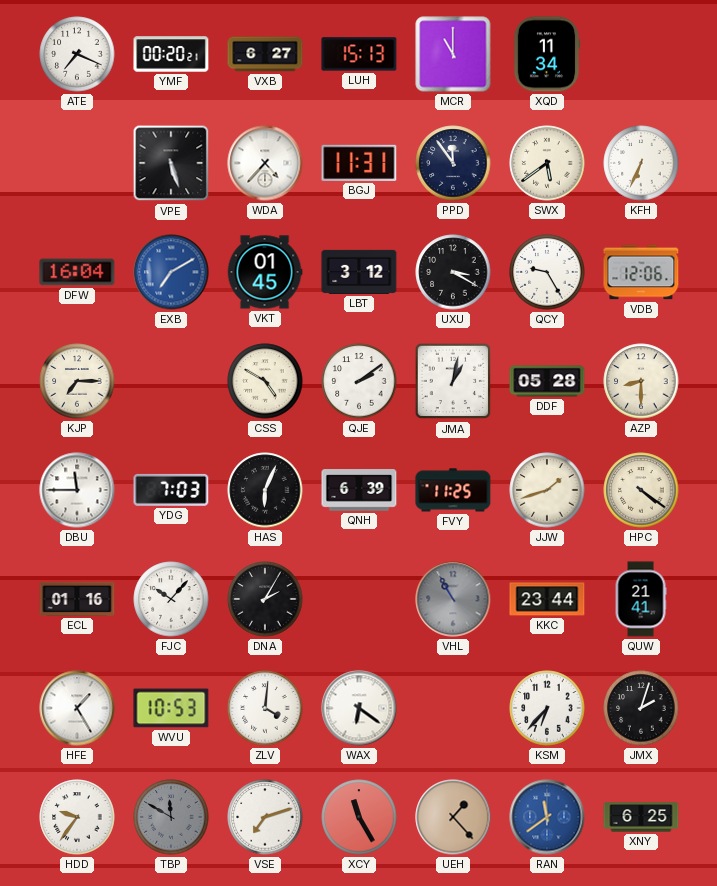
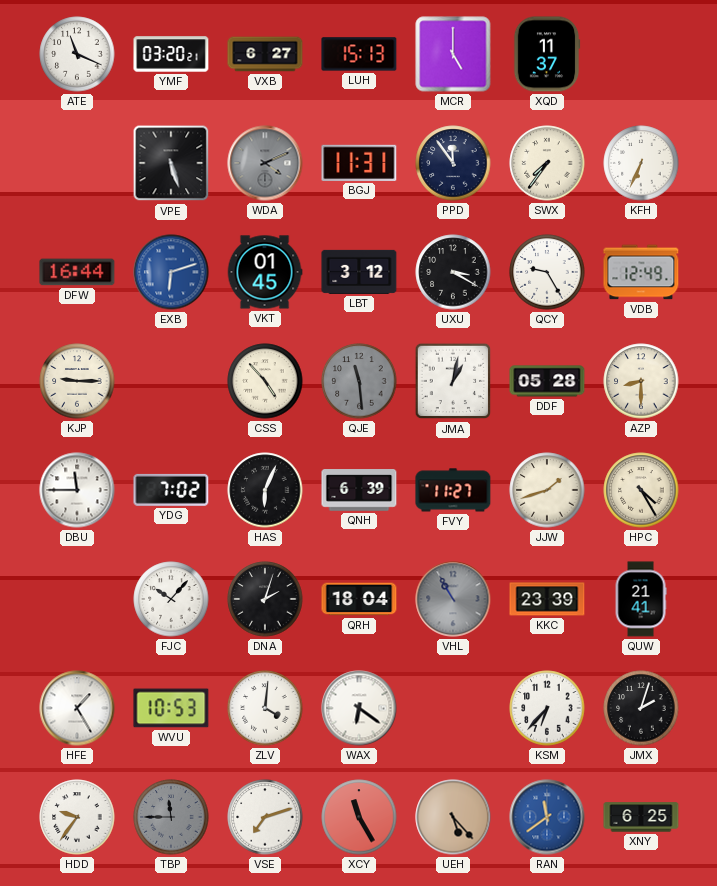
ATE: 7:19 -> 11:19 (77, 54)
YMF: 00:20 -> 03:20 (171, 54)
MCR: 11:00 -> 5:00 (453, 54)
XQD: 11:34 -> 11:37 (547, 54)
WDA: 4:37 -> 4:11 (265, 163)
WDA dial: white -> grey (265, 163)
SWX: 5:39 -> 7:36 (547, 163)
DFW: 16:04 -> 16:44 (77, 272)
EXB: 7:10 -> 6:12 (171, 272)
VDB: 12:06 -> 12:49 (641, 272)
KJP: 7:15 -> 9:15 (77, 381)
CSS: 4:50 -> 4:53 (265, 381)
QJE: 2:09 -> 11:29 (359, 381)
QJE dial: white -> grey (359, 381)
YDG: 7:03 -> 7:02 (171, 490)
FVY: 11:25 -> 11:27 (453, 490)
HPC: 4:21 -> 4:25 (641, 490)
ECL: 01:16 -> none (77, 599)
DNA: 2:05 -> 2:03 (265, 599)
QRH: none -> 18:04 (359, 599)
KKC: 23:44 -> 23:39 (547, 599)
TBP: 11:50 -> 11:45 (171, 817)
UEH: 1:23 -> 5:23 (453, 817)
